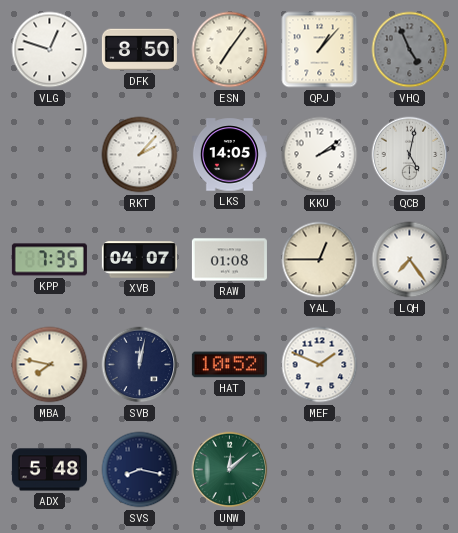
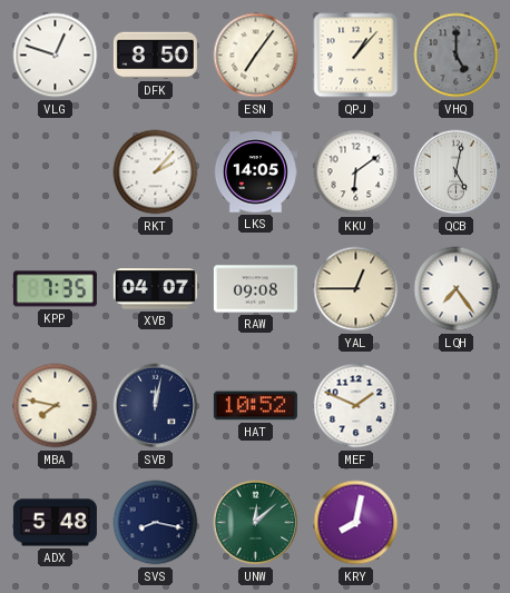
VHQ: 4:56 -> 5:00 (457, 56)
KKU: 2:09 -> 6:09 (356, 172)
RAW: 01:08 -> 09:08 (255, 289)
KRY: none -> 8:02 (356, 523)
